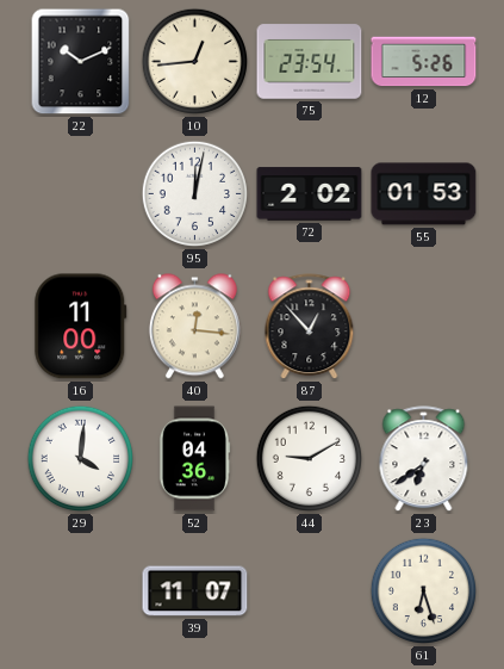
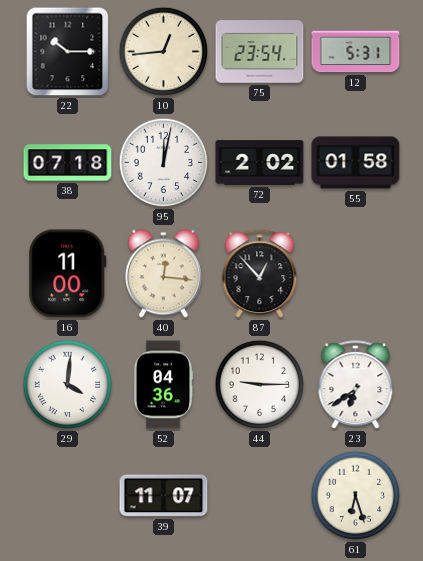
22: 10:11 -> 10:15 (68, 52)
12: 5:26 -> 5:31 (356, 52)
38: none -> 07:18 (68, 163)
55: 01:53 -> 01:58 (356, 163)
44: 9:10 -> 9:15 (260, 385)
